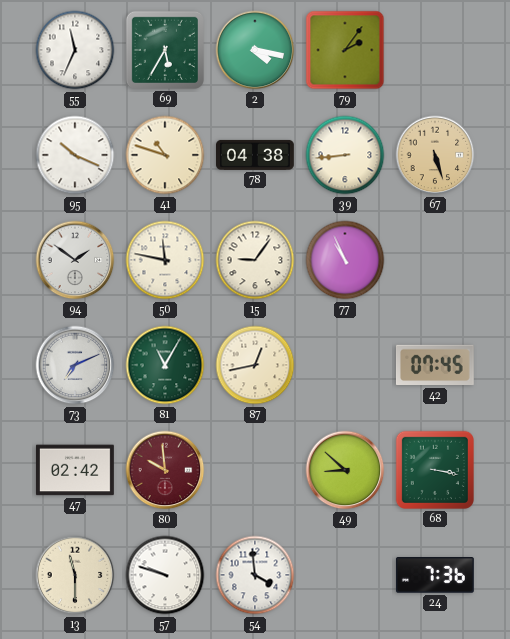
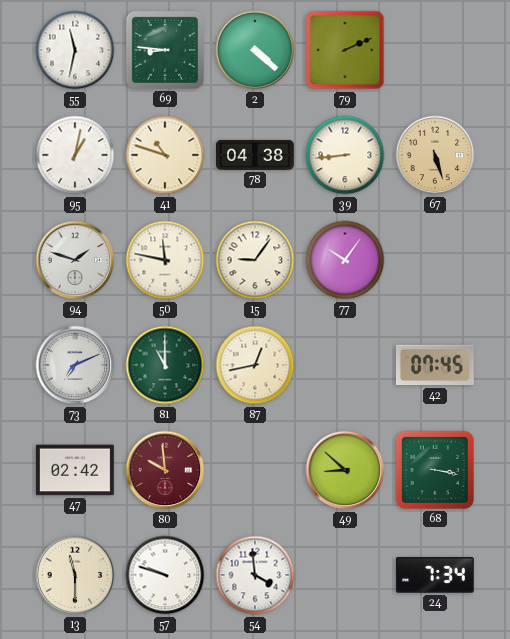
55: 11:34 -> 11:32 (75, 50)
69: 5:35 -> 8:46 (165, 50)
2: 4:17 -> 4:22 (255, 50)
79: 2:06 -> 2:11 (345, 50)
95: 10:19 -> 1:02 (75, 155)
94: 1:51 -> 1:48 (75, 260)
77: 10:56 -> 10:06 (345, 260)
81: 11:05 -> 11:00 (165, 365)
24: 7:36 -> 7:34 (435, 575)
